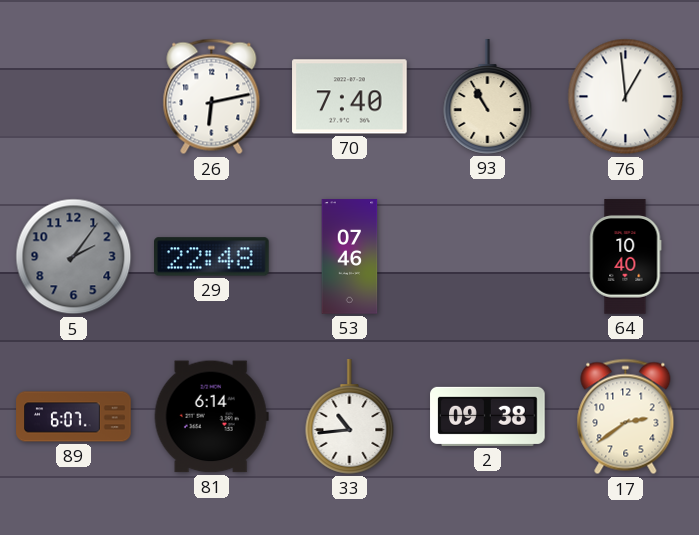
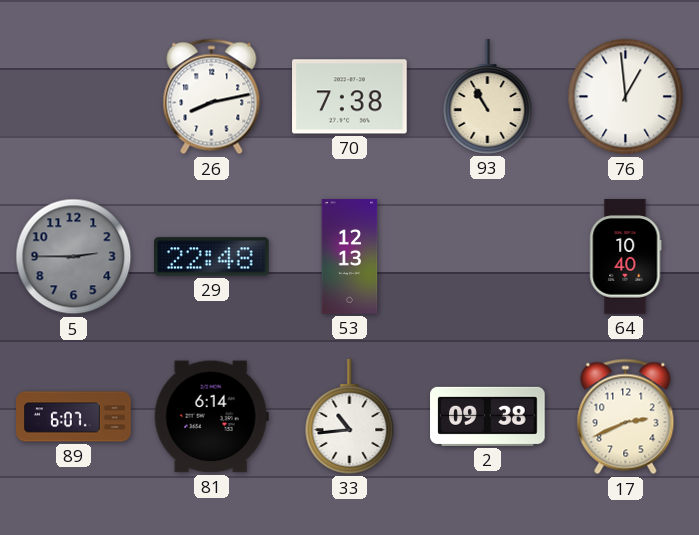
26: 6:13 -> 8:13 (212, 97)
70: 7:40 -> 7:38 (350, 97)
5: 2:06 -> 2:45 (74, 257)
53: 07:46 -> 12:13 (350, 257)
17: 2:39 -> 2:41 (626, 417)
